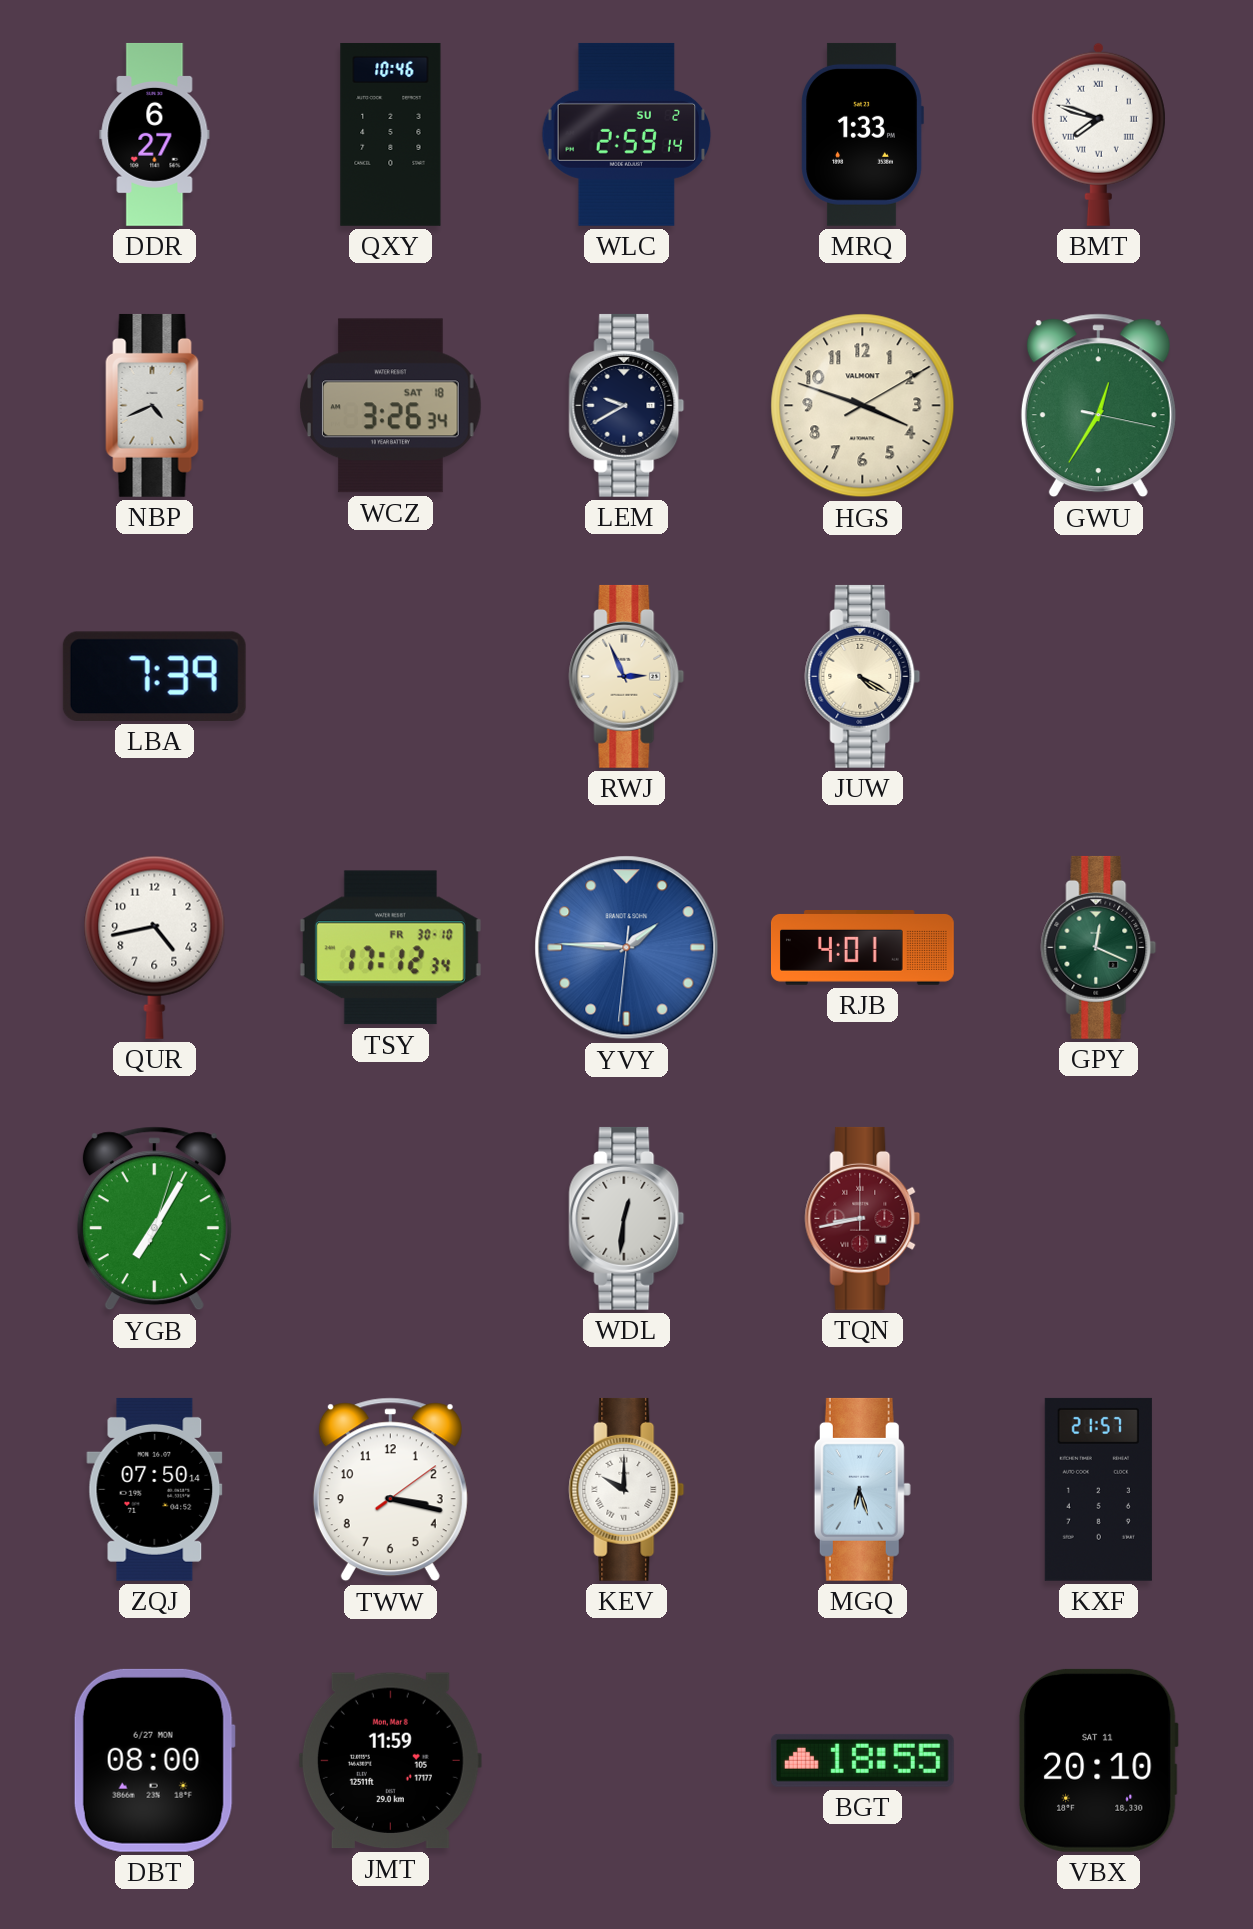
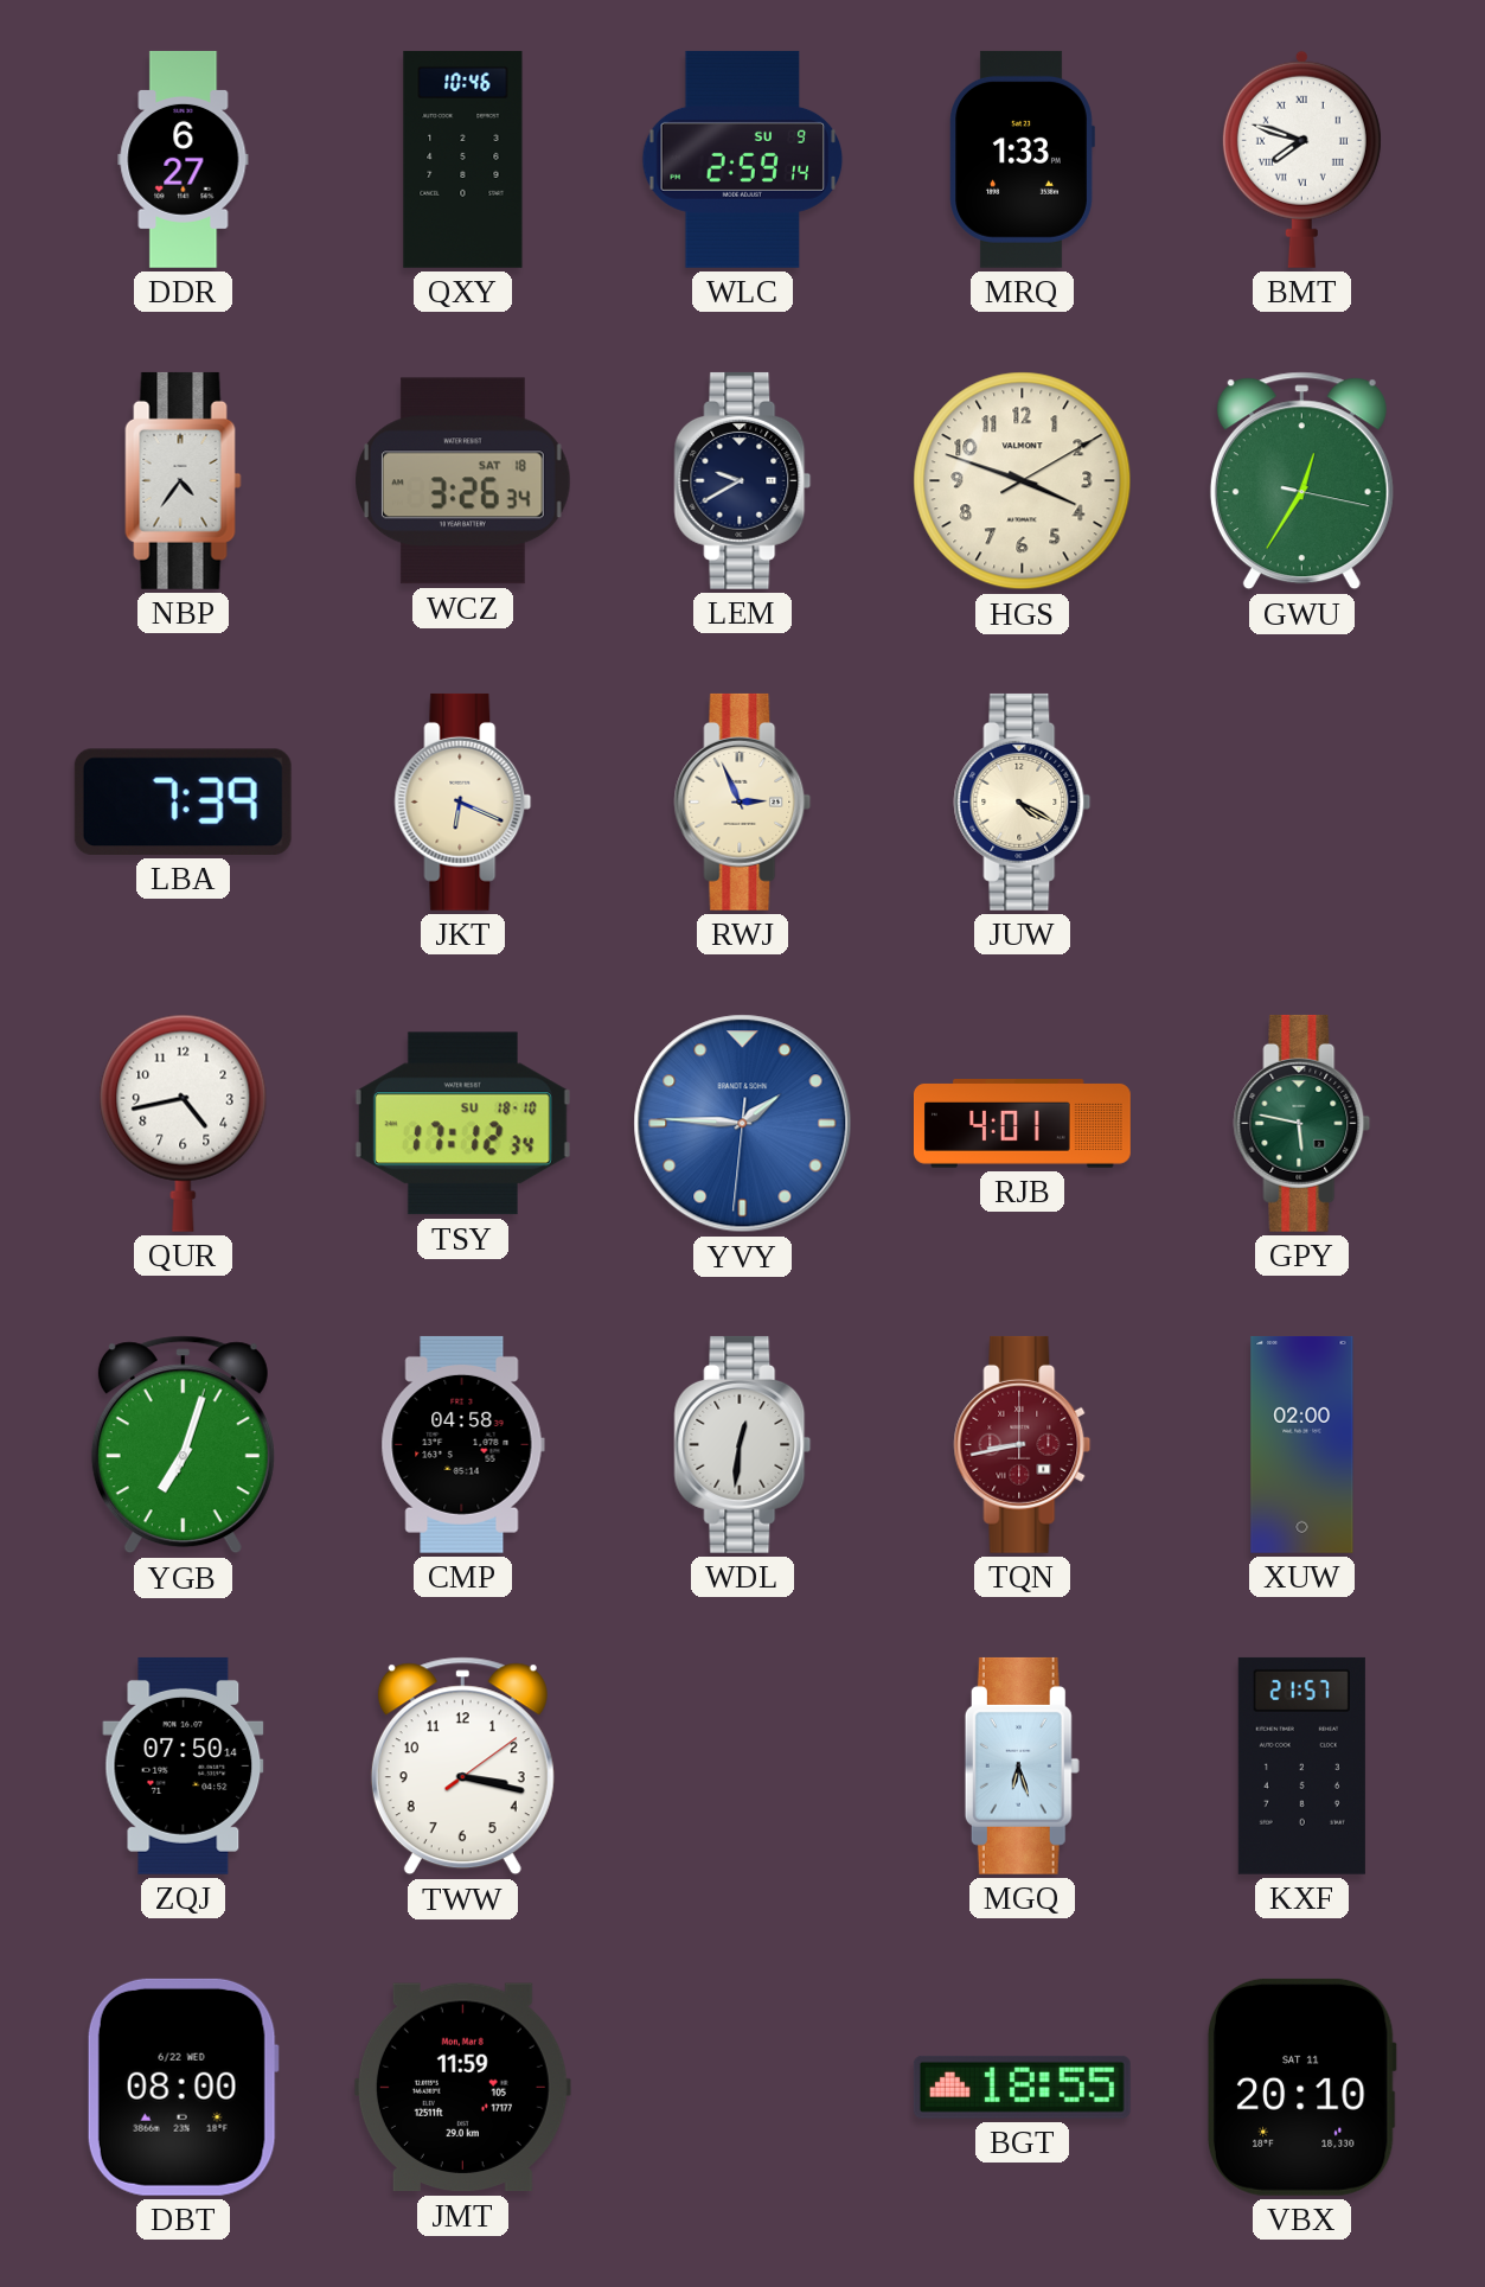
WLC date: SU 2 -> SU 9 (743, 159)
NBP: 4:41 -> 4:36 (184, 480)
JKT: none -> 6:19 (463, 801)
TSY date: FR 30-10 -> SU 18-10 (462, 1124)
GPY: 12:19 -> 5:47 (1302, 1123)
YGB: 7:05 -> 7:03 (183, 1445)
CMP: none -> 04:58 (462, 1444)
XUW: none -> 02:00 (1302, 1444)
KEV: 10:00 -> none (627, 1489)
DBT date: 6/27 MON -> 6/22 WED (183, 2087)
